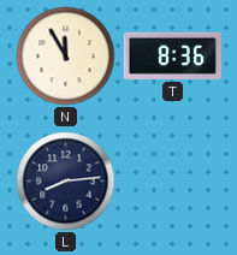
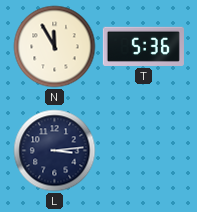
T: 8:36 -> 5:36 (143, 46)
L: 8:14 -> 3:14 (55, 151)
